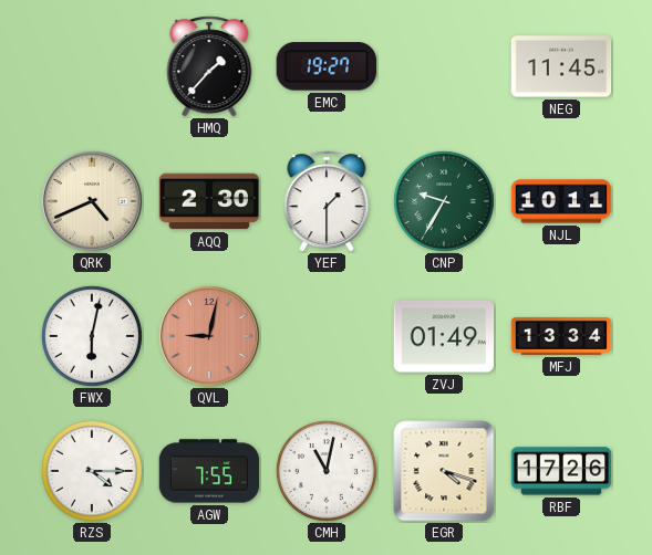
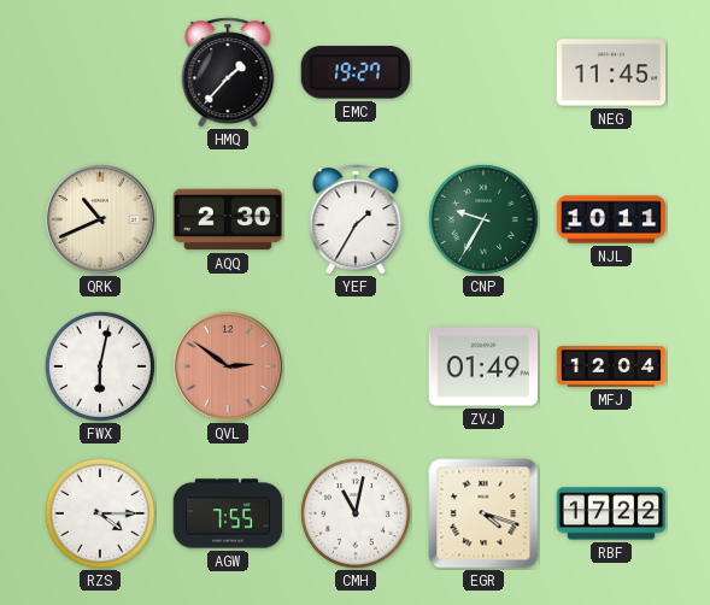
QRK: 4:41 -> 10:41 (100, 219)
YEF: 1:30 -> 1:35 (356, 219)
QVL: 9:02 -> 2:51 (228, 366)
MFJ: 13:34 -> 12:04 (611, 368)
RBF: 17:26 -> 17:22 (611, 513)
